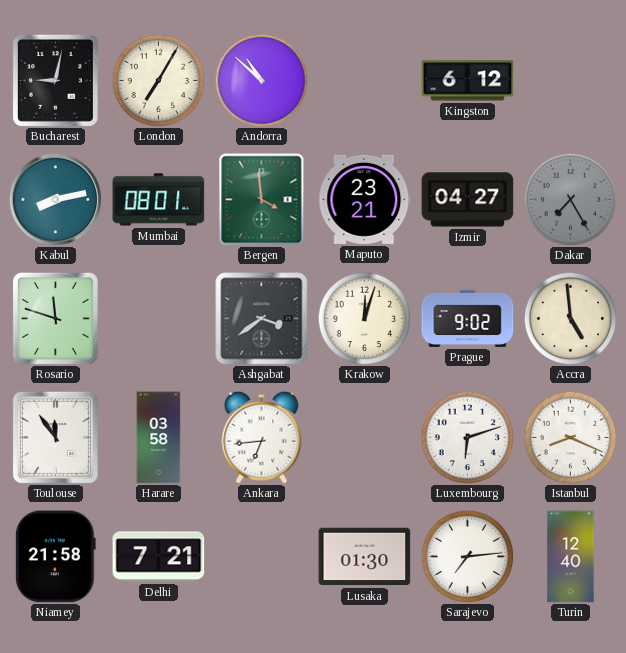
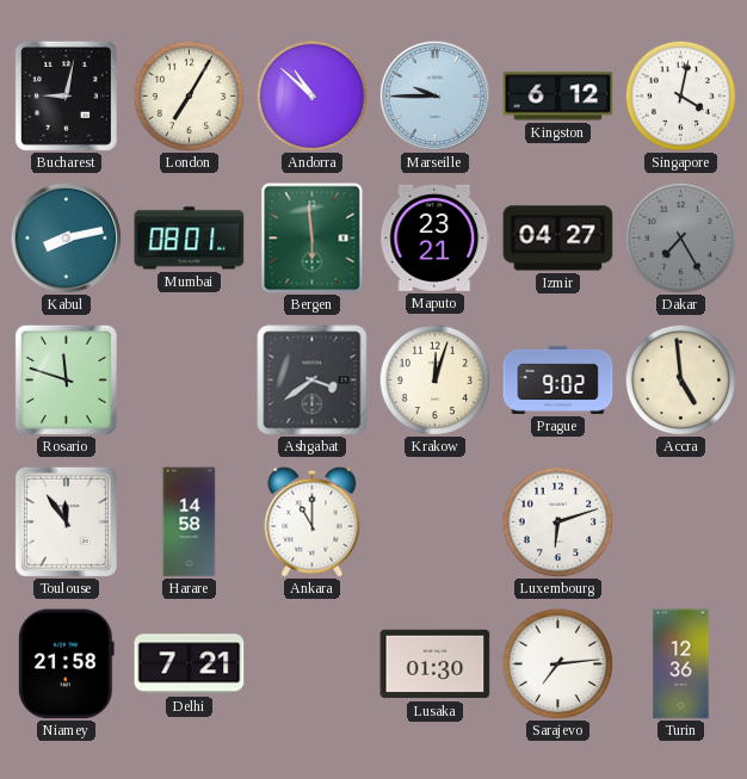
Marseille: none -> 9:45 (434, 95)
Singapore: none -> 4:02 (680, 95)
Bergen: 3:59 -> 5:59 (313, 239)
Harare: 03:58 -> 14:58 (190, 523)
Ankara: 6:44 -> 11:00 (313, 521)
Istanbul: 8:19 -> none (570, 437)
Turin: 12:40 -> 12:36 (681, 664)
